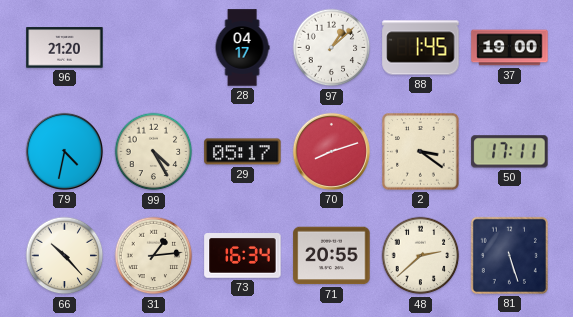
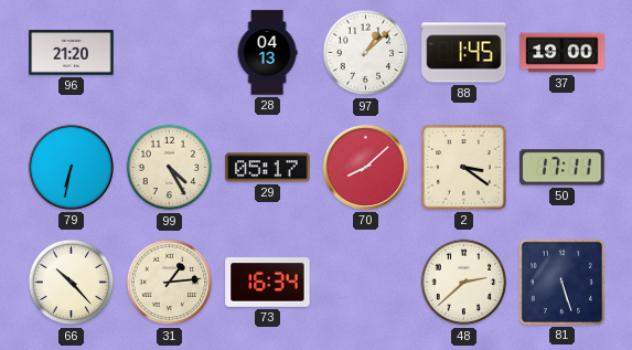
28: 04:17 -> 04:13 (267, 53)
79: 4:32 -> 6:32 (71, 167)
70: 8:12 -> 8:08 (365, 167)
71: 20:55 -> none (332, 256)
